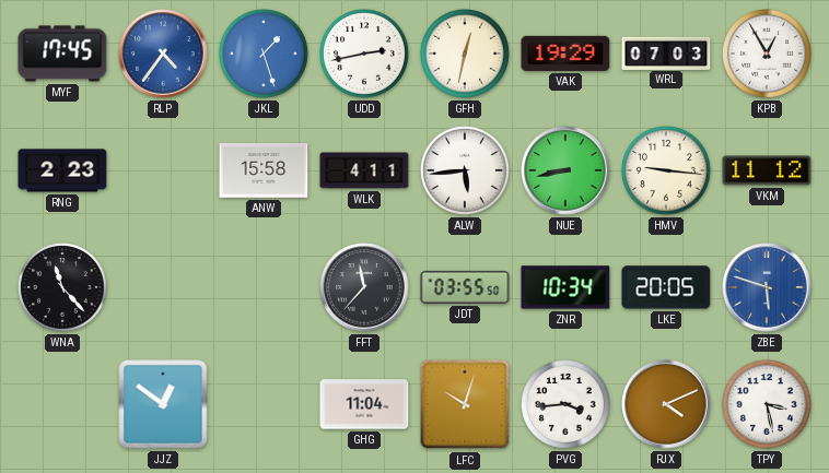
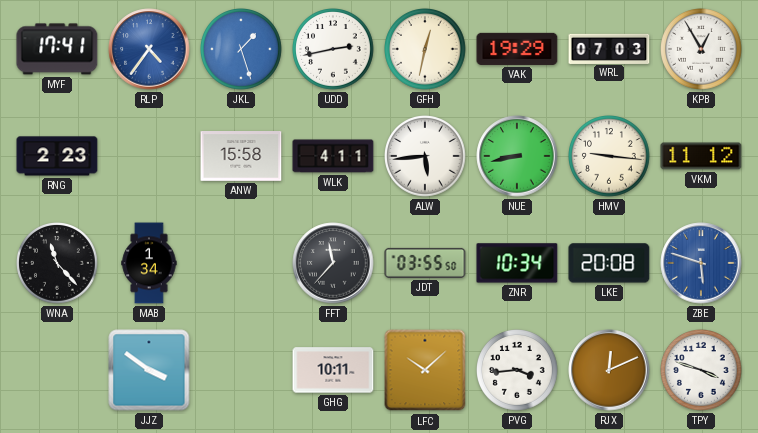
MYF: 17:45 -> 17:41 (57, 49)
MAB: none -> 1:34 (149, 263)
LKE: 20:05 -> 20:08 (609, 263)
JJZ: 12:51 -> 3:51 (149, 370)
GHG: 11:04 -> 10:11 (333, 370)
LFC: 10:03 -> 10:08 (425, 370)
RJX: 4:11 -> 12:11 (609, 370)
TPY: 3:28 -> 3:48 (702, 371)
